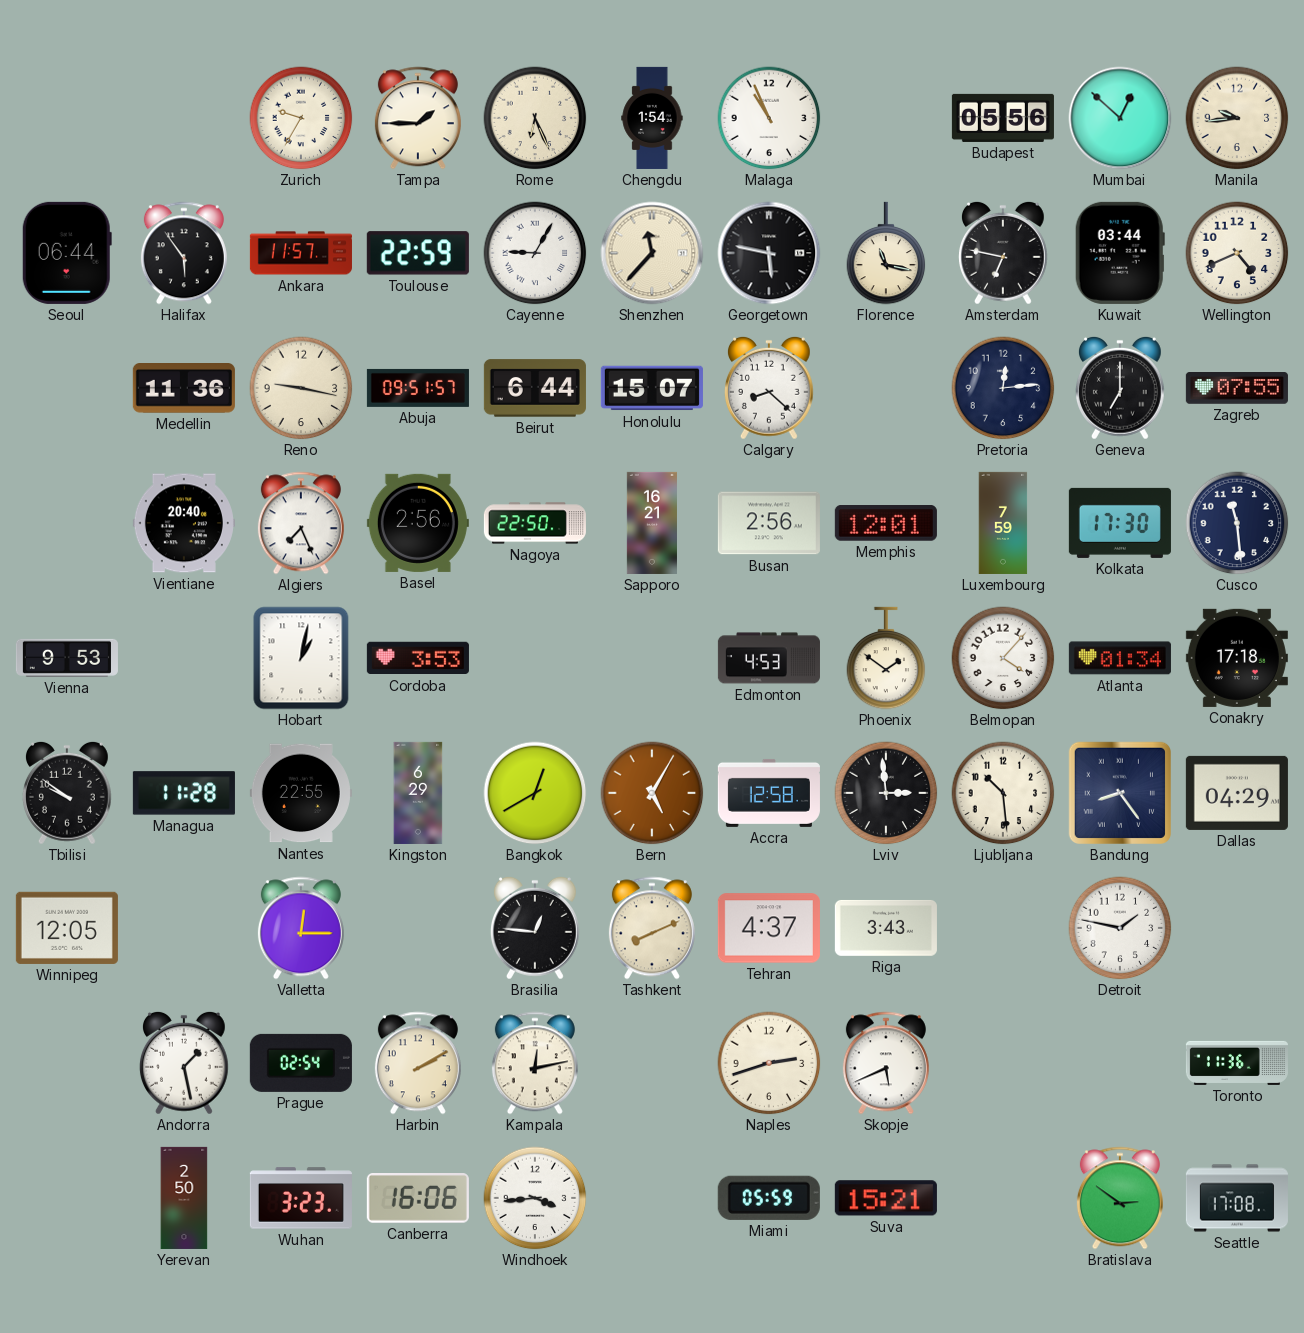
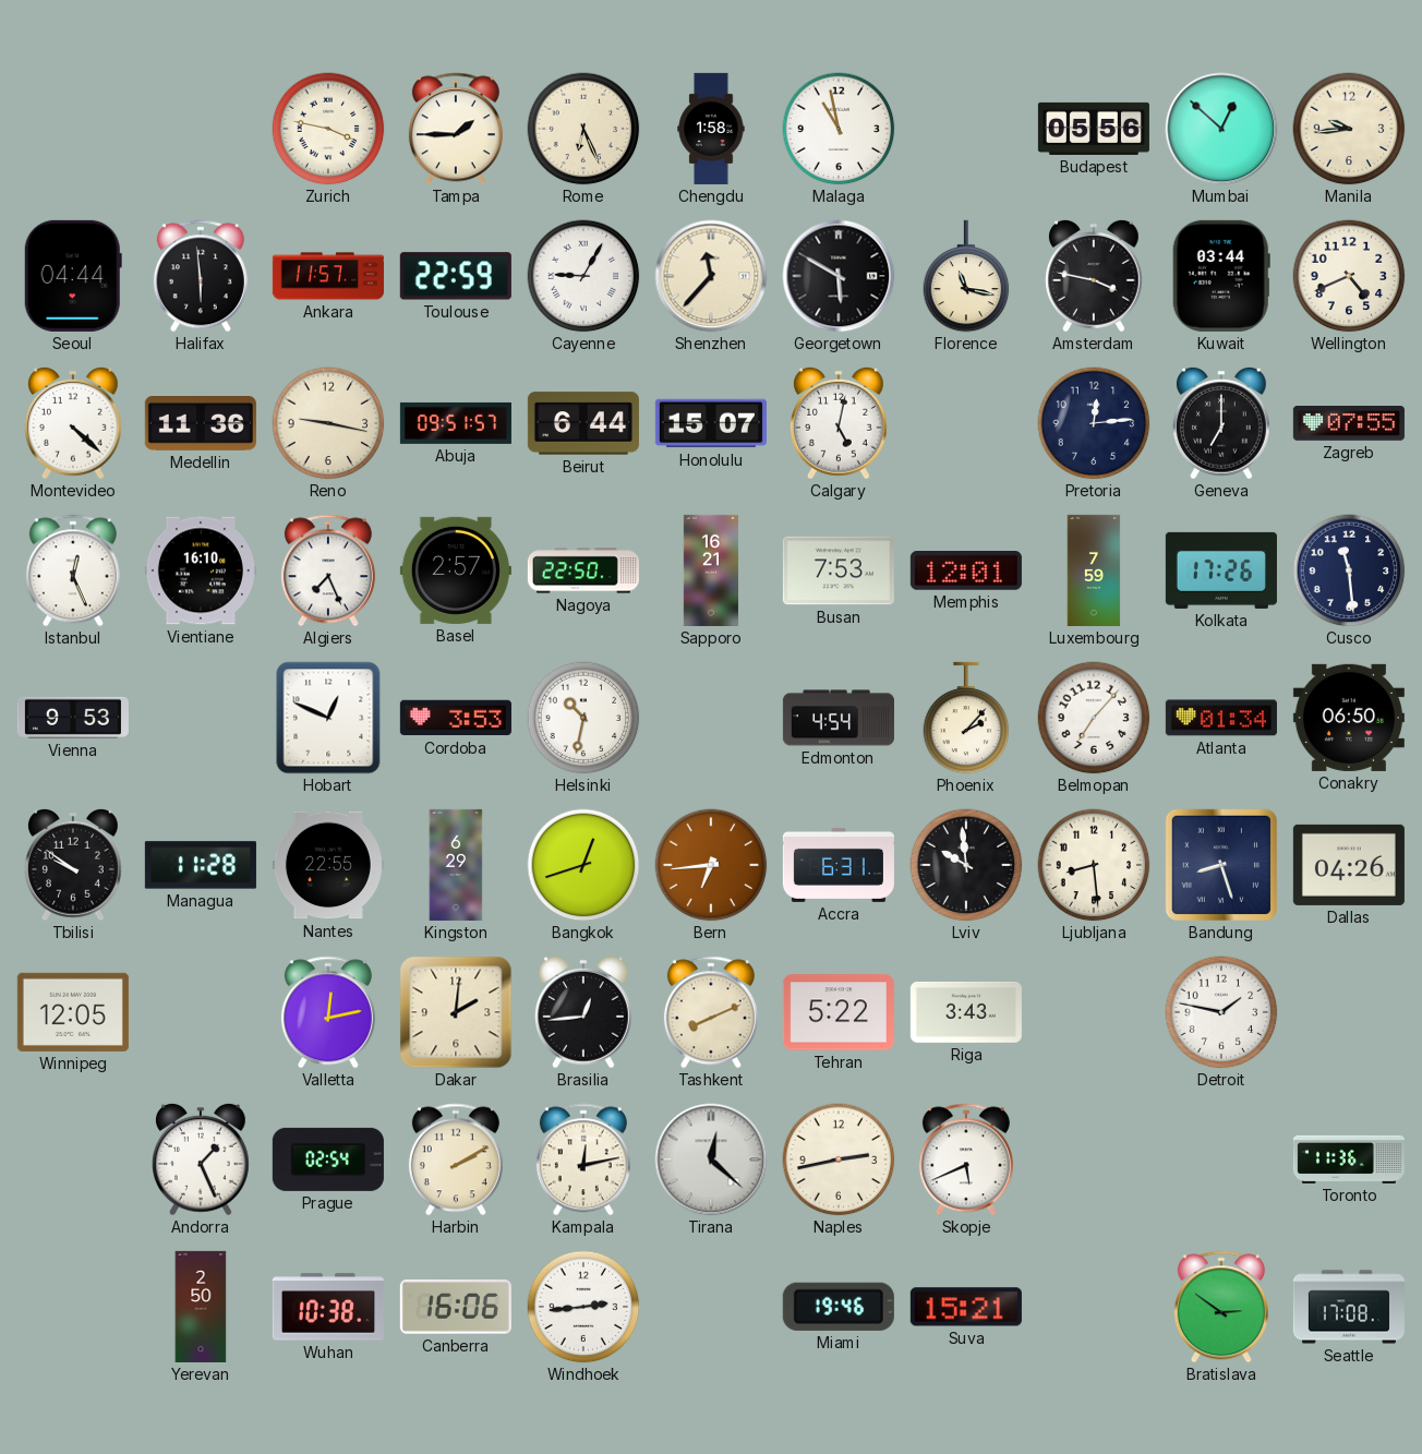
Zurich: 9:35 -> 3:47 (328, 129)
Chengdu: 1:54 -> 1:58 (711, 129)
Malaga: 10:56 -> 10:58 (839, 129)
Seoul: 06:44 -> 04:44 (73, 276)
Halifax: 5:54 -> 5:59 (201, 276)
Georgetown: 5:47 -> 5:50 (839, 276)
Amsterdam: 6:47 -> 3:47 (1094, 276)
Montevideo: none -> 4:22 (73, 423)
Calgary: 8:22 -> 5:02 (839, 423)
Istanbul: none -> 12:26 (73, 570)
Vientiane: 20:40 -> 16:10 (201, 570)
Basel: 2:56 -> 2:57 (456, 570)
Busan: 2:56 -> 7:53 (839, 570)
Kolkata: 17:30 -> 17:26 (1221, 570)
Hobart: 1:02 -> 12:49 (328, 718)
Helsinki: none -> 10:32 (583, 718)
Edmonton: 4:53 -> 4:54 (839, 718)
Phoenix: 1:51 -> 2:07 (966, 718)
Belmopan: 4:07 -> 7:07 (1094, 718)
Conakry: 17:18 -> 06:50 (1349, 718)
Bangkok: 12:40 -> 12:42 (583, 865)
Bern: 5:05 -> 6:44 (711, 865)
Accra: 12:58 -> 6:31 (839, 865)
Lviv: 2:59 -> 9:59 (966, 865)
Ljubljana: 10:29 -> 8:29 (1094, 865)
Bandung: 8:24 -> 8:27 (1221, 865)
Dallas: 04:29 -> 04:26 (1349, 865)
Valletta: 12:15 -> 12:13 (328, 1012)
Dakar: none -> 2:01 (456, 1012)
Brasilia: 12:46 -> 12:44 (583, 1012)
Tehran: 4:37 -> 5:22 (839, 1012)
Andorra: 1:28 -> 1:26 (201, 1159)
Tirana: none -> 12:22 (711, 1159)
Naples: 2:42 -> 2:43 (839, 1159)
Wuhan: 3:23 -> 10:38 (328, 1307)
Windhoek: 3:44 -> 2:44 (583, 1307)
Miami: 05:59 -> 19:46 (839, 1307)
